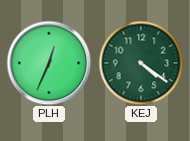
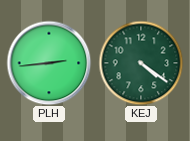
PLH: 12:34 -> 2:44 (49, 63)
